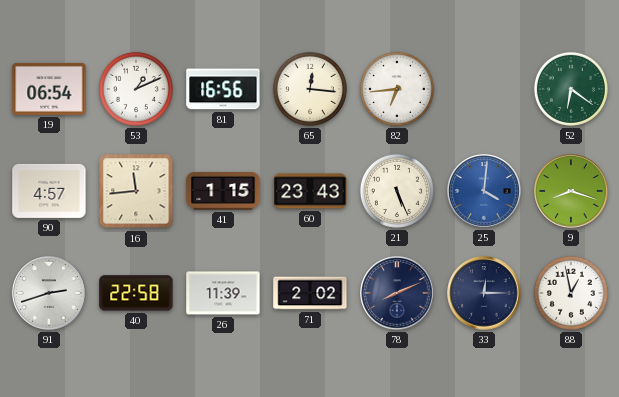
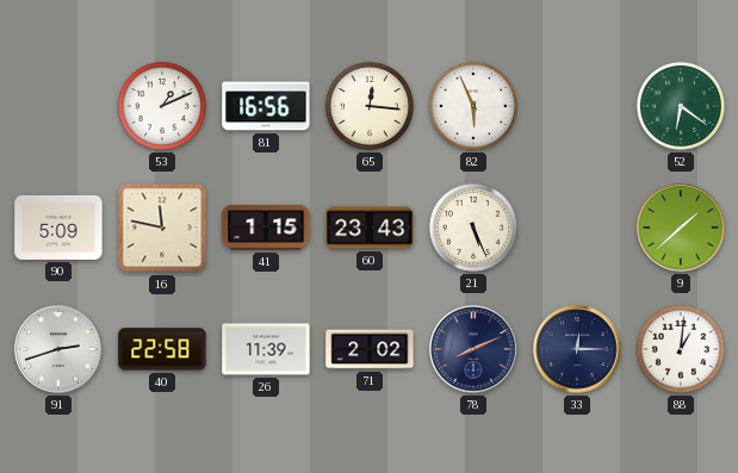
19: 06:54 -> none (49, 89)
82: 6:44 -> 5:56 (473, 106)
90: 4:57 -> 5:09 (58, 228)
16: 11:44 -> 11:47 (162, 228)
25: 4:01 -> none (484, 191)
9: 8:18 -> 1:38 (681, 228)
88: 12:58 -> 1:01 (681, 349)
